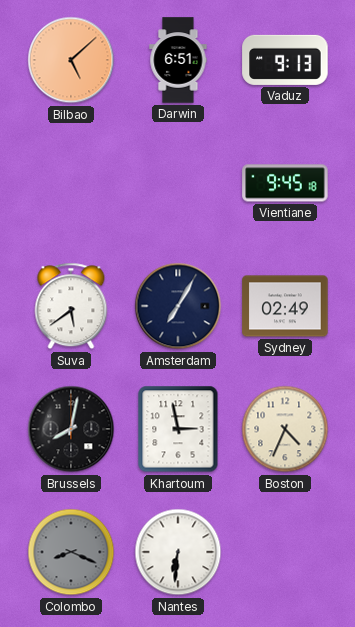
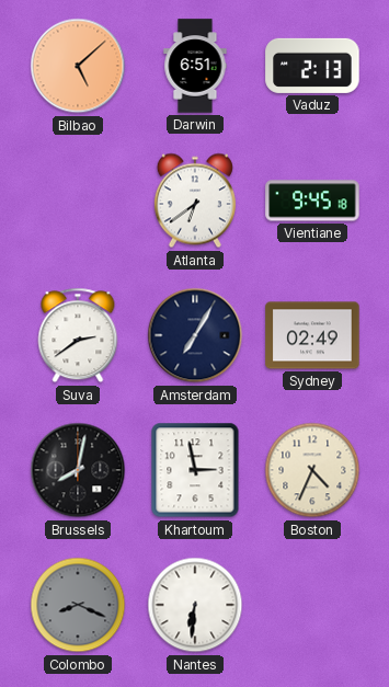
Vaduz: 9:13 -> 2:13 (312, 66)
Atlanta: none -> 6:39 (195, 201)
Suva: 5:39 -> 2:39 (78, 335)
